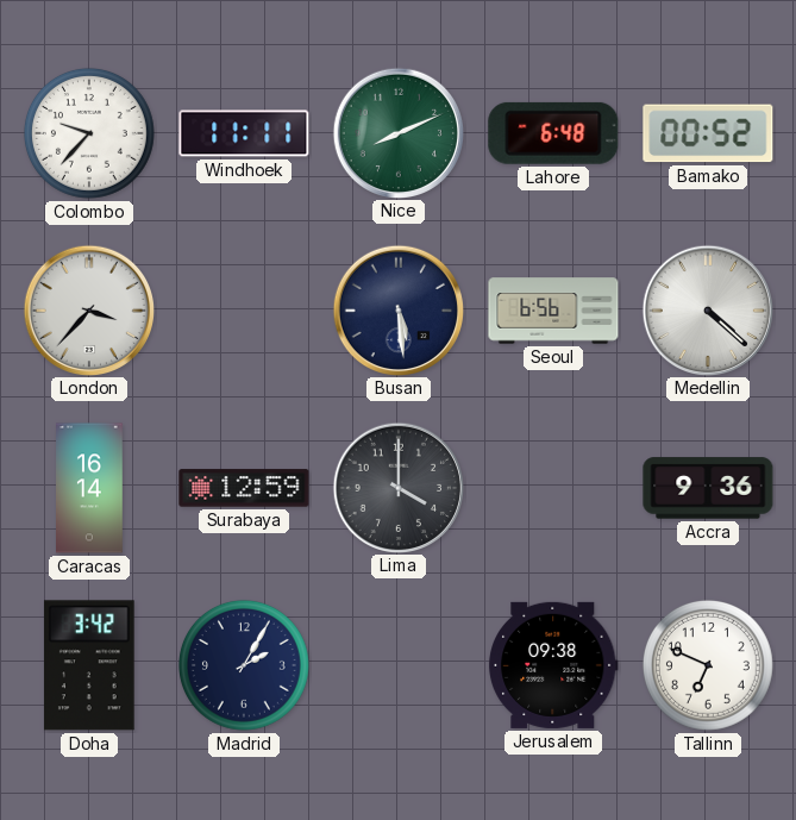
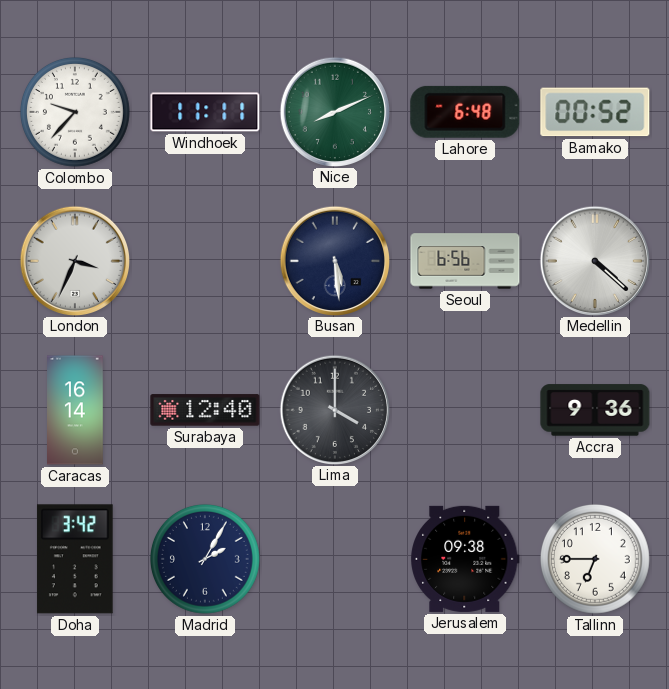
London: 3:37 -> 3:34 (74, 260)
Surabaya: 12:59 -> 12:40 (205, 410)
Tallinn: 6:49 -> 6:45 (595, 559)
